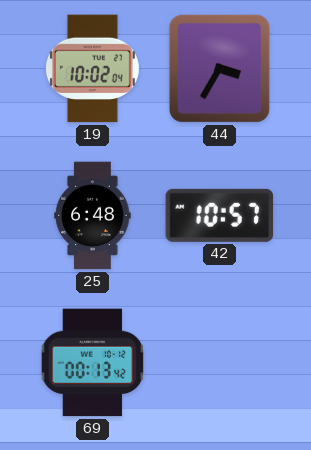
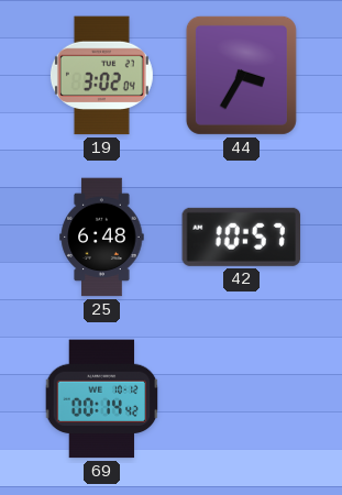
19: 10:02 -> 3:02 (101, 76)
69: 00:13 -> 00:14 (102, 399)
